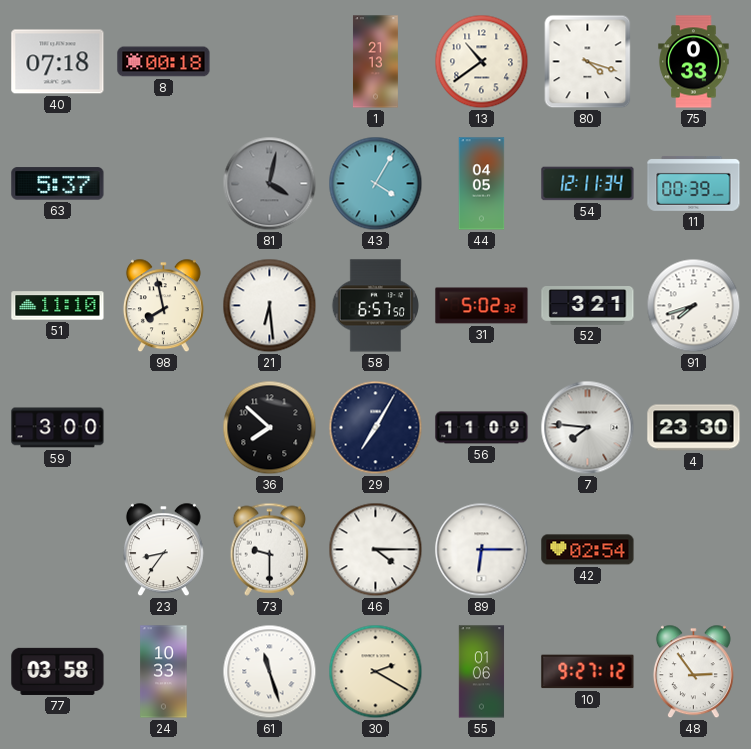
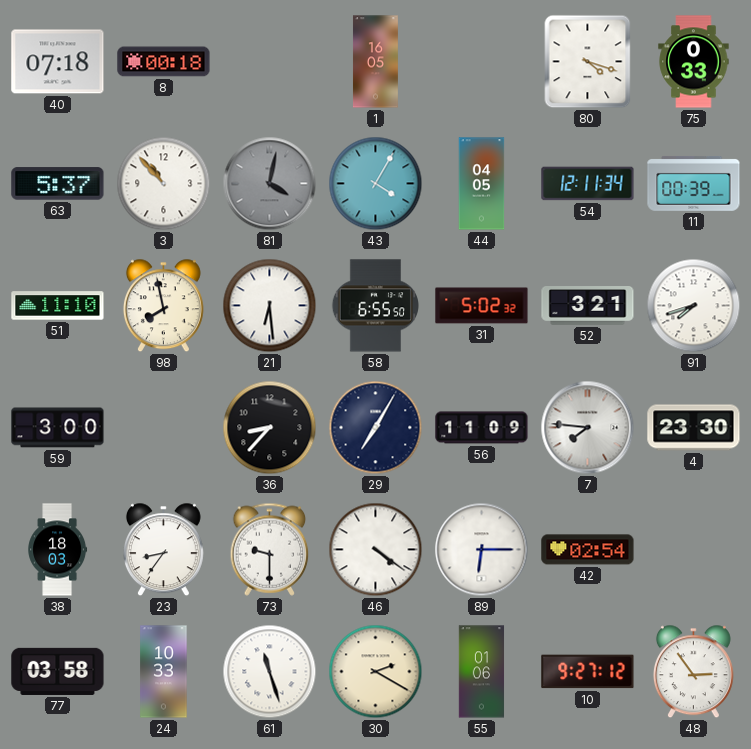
1: 21:13 -> 16:05 (375, 62)
13: 10:39 -> none (482, 62)
3: none -> 10:53 (164, 184)
58: 6:57 -> 6:55 (375, 306)
36: 7:52 -> 8:37 (270, 428)
38: none -> 18:03 (58, 550)
46: 4:15 -> 4:21 (376, 550)
